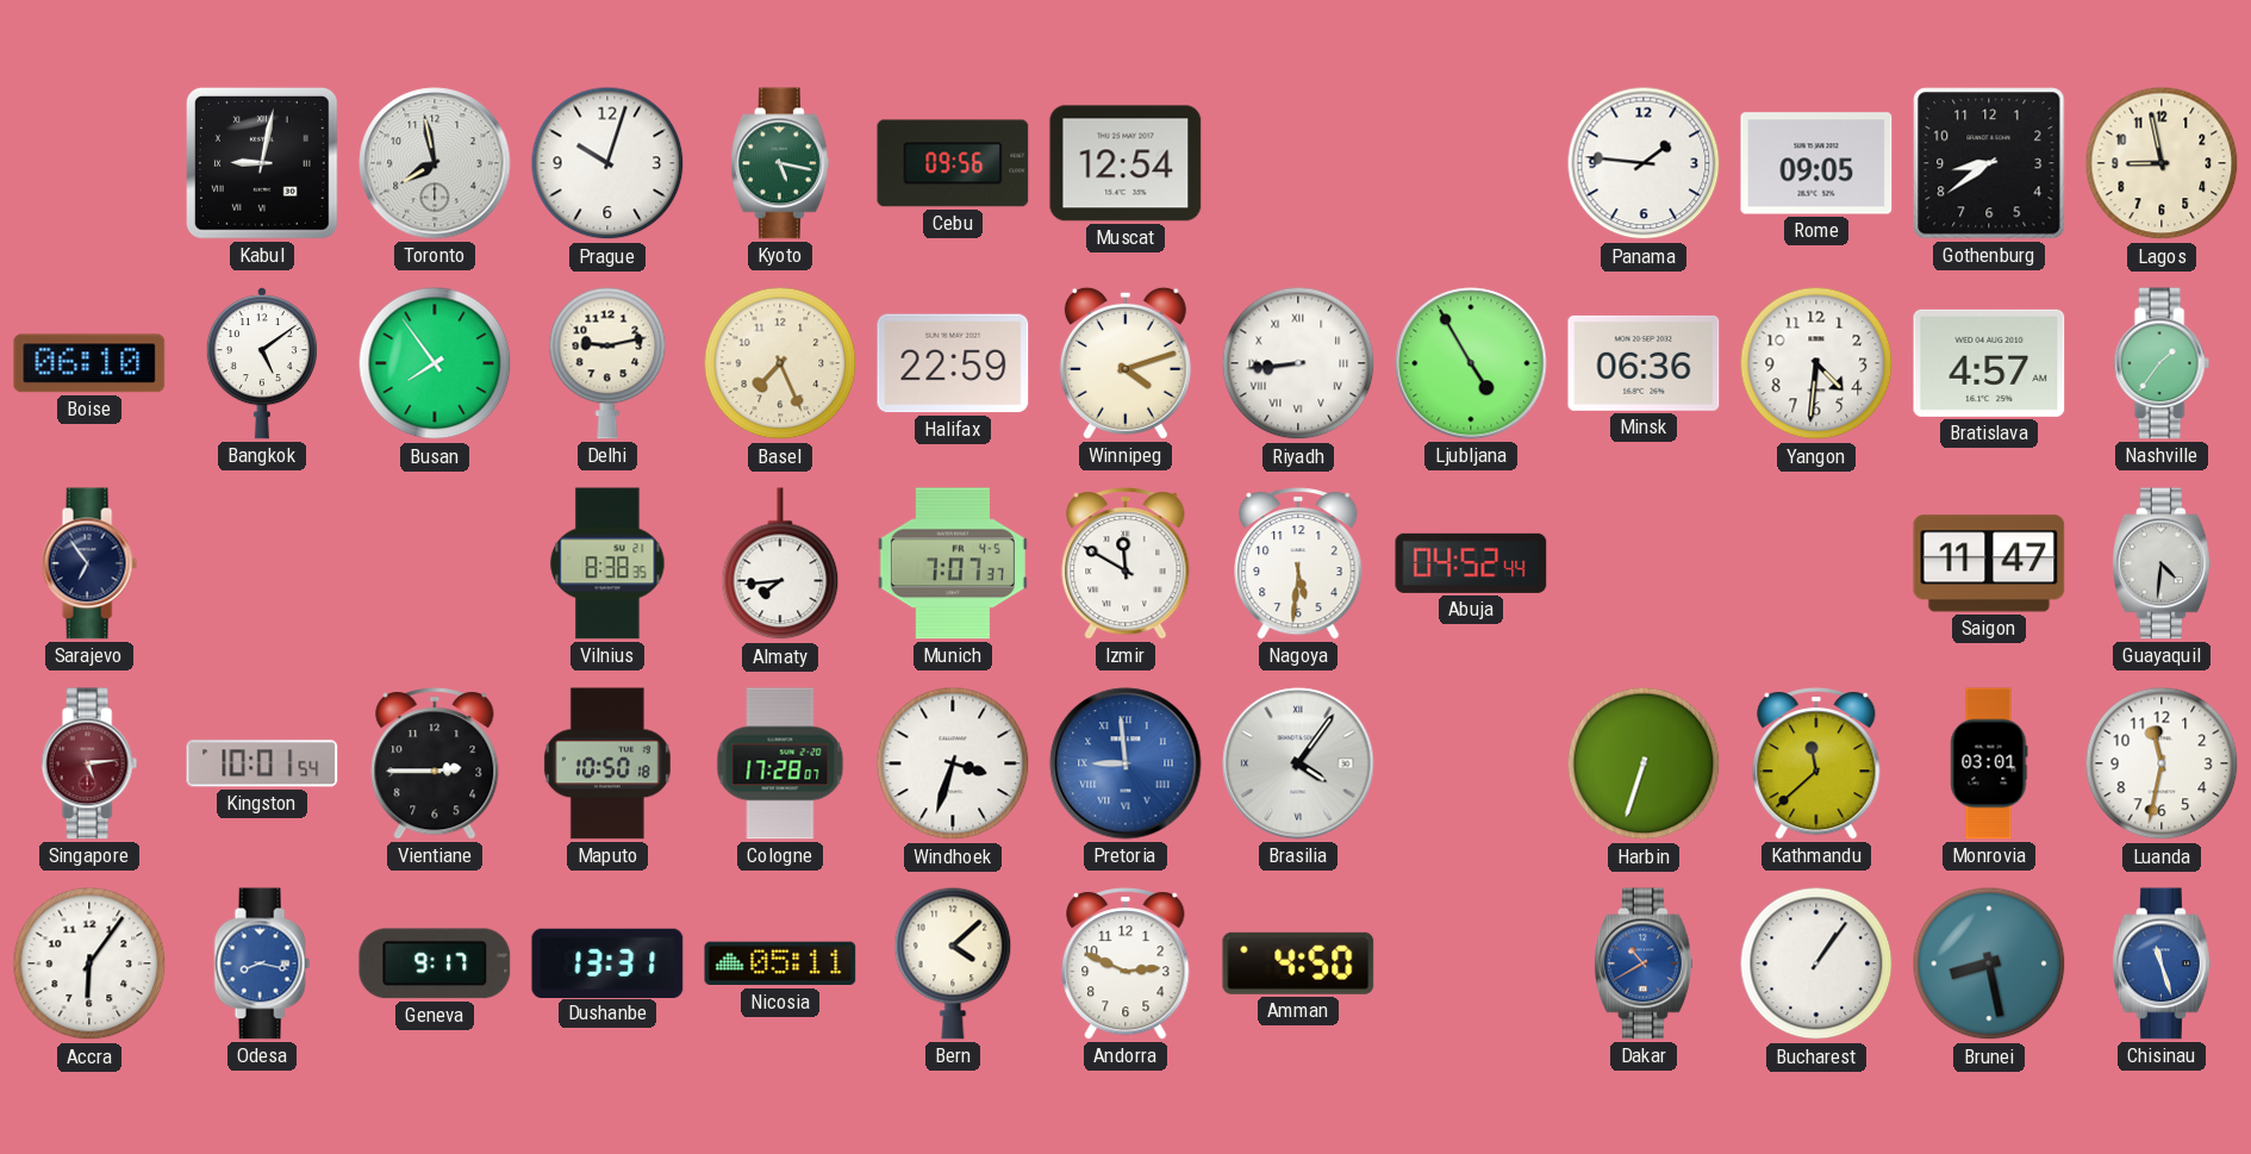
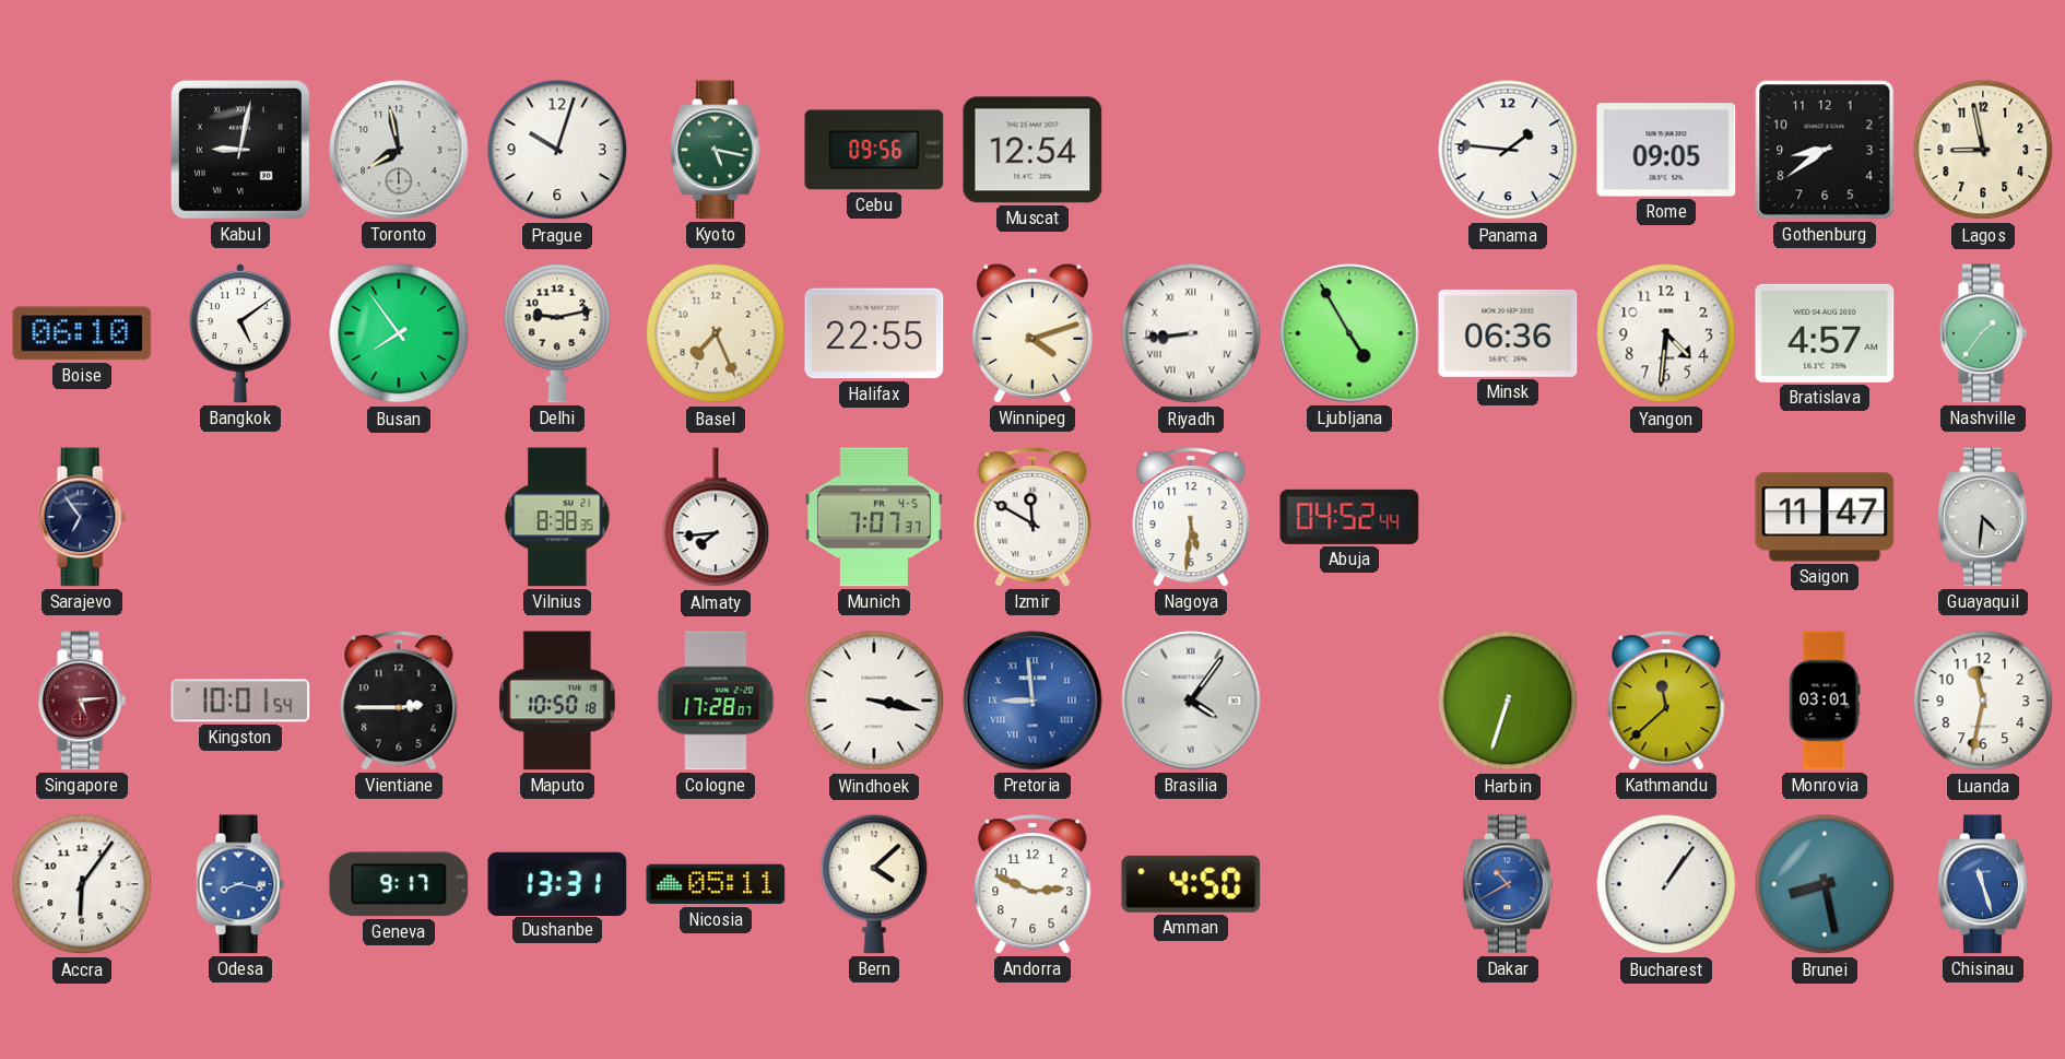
Halifax: 22:59 -> 22:55 (874, 333)
Windhoek: 3:33 -> 3:17 (874, 701)
